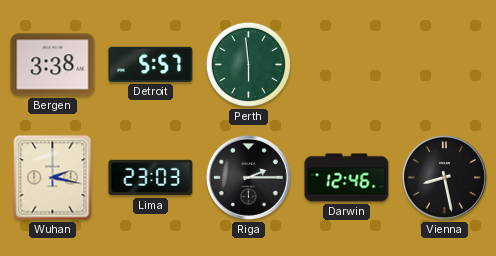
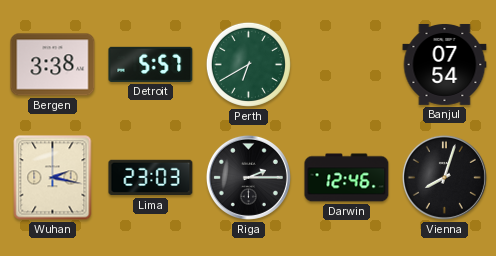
Perth: 5:59 -> 6:40 (248, 64)
Banjul: none -> 07:54 (445, 64)
Vienna: 8:28 -> 8:03 (444, 177)
